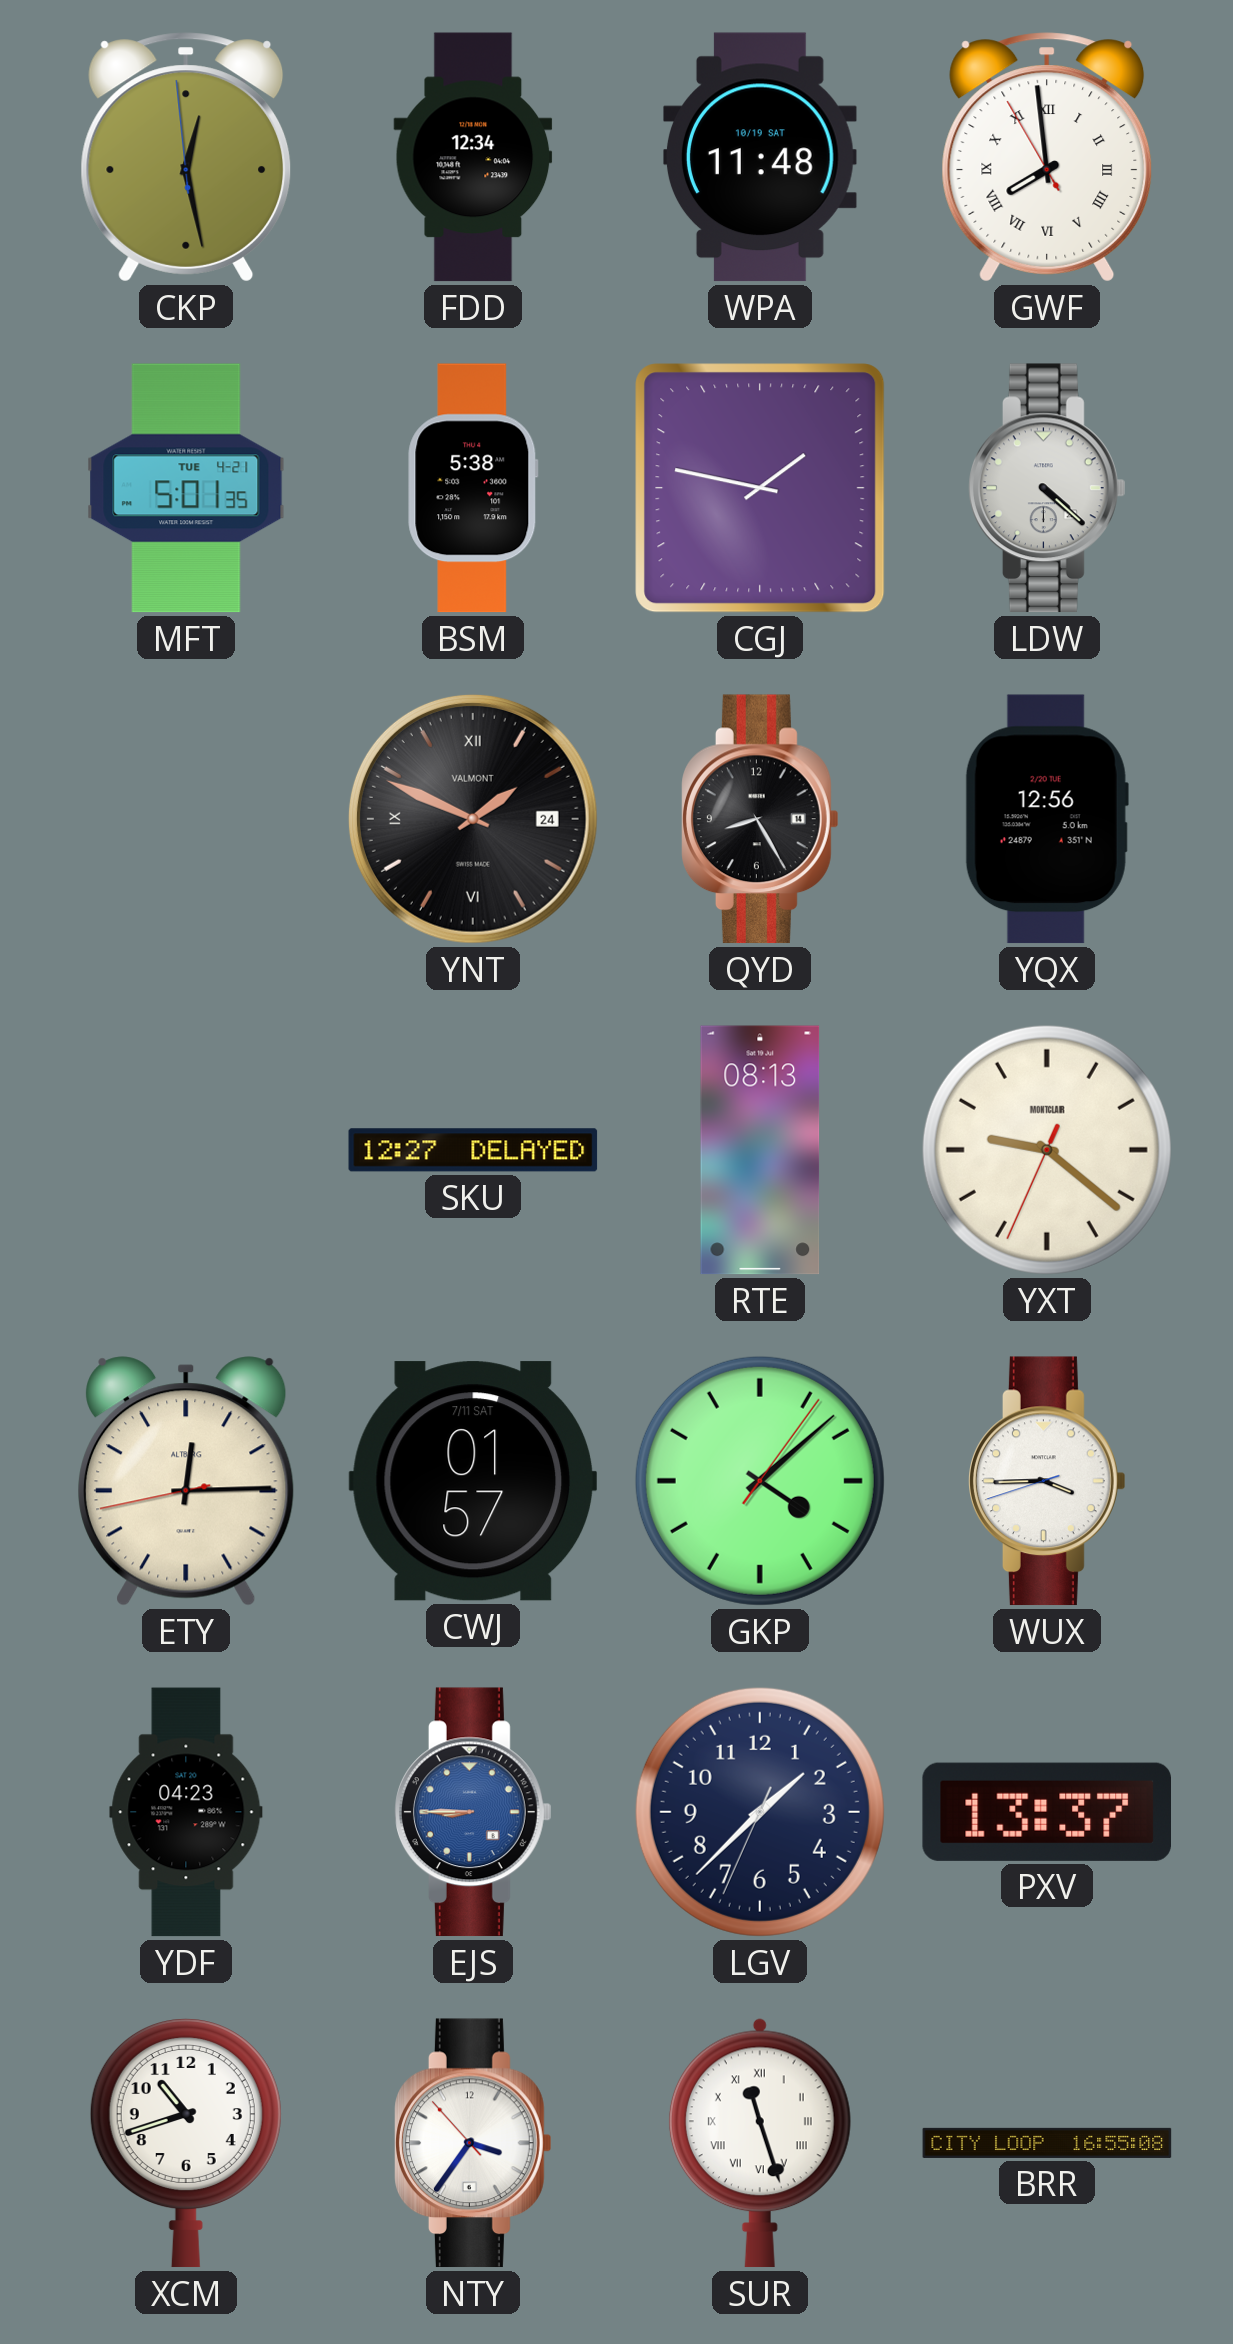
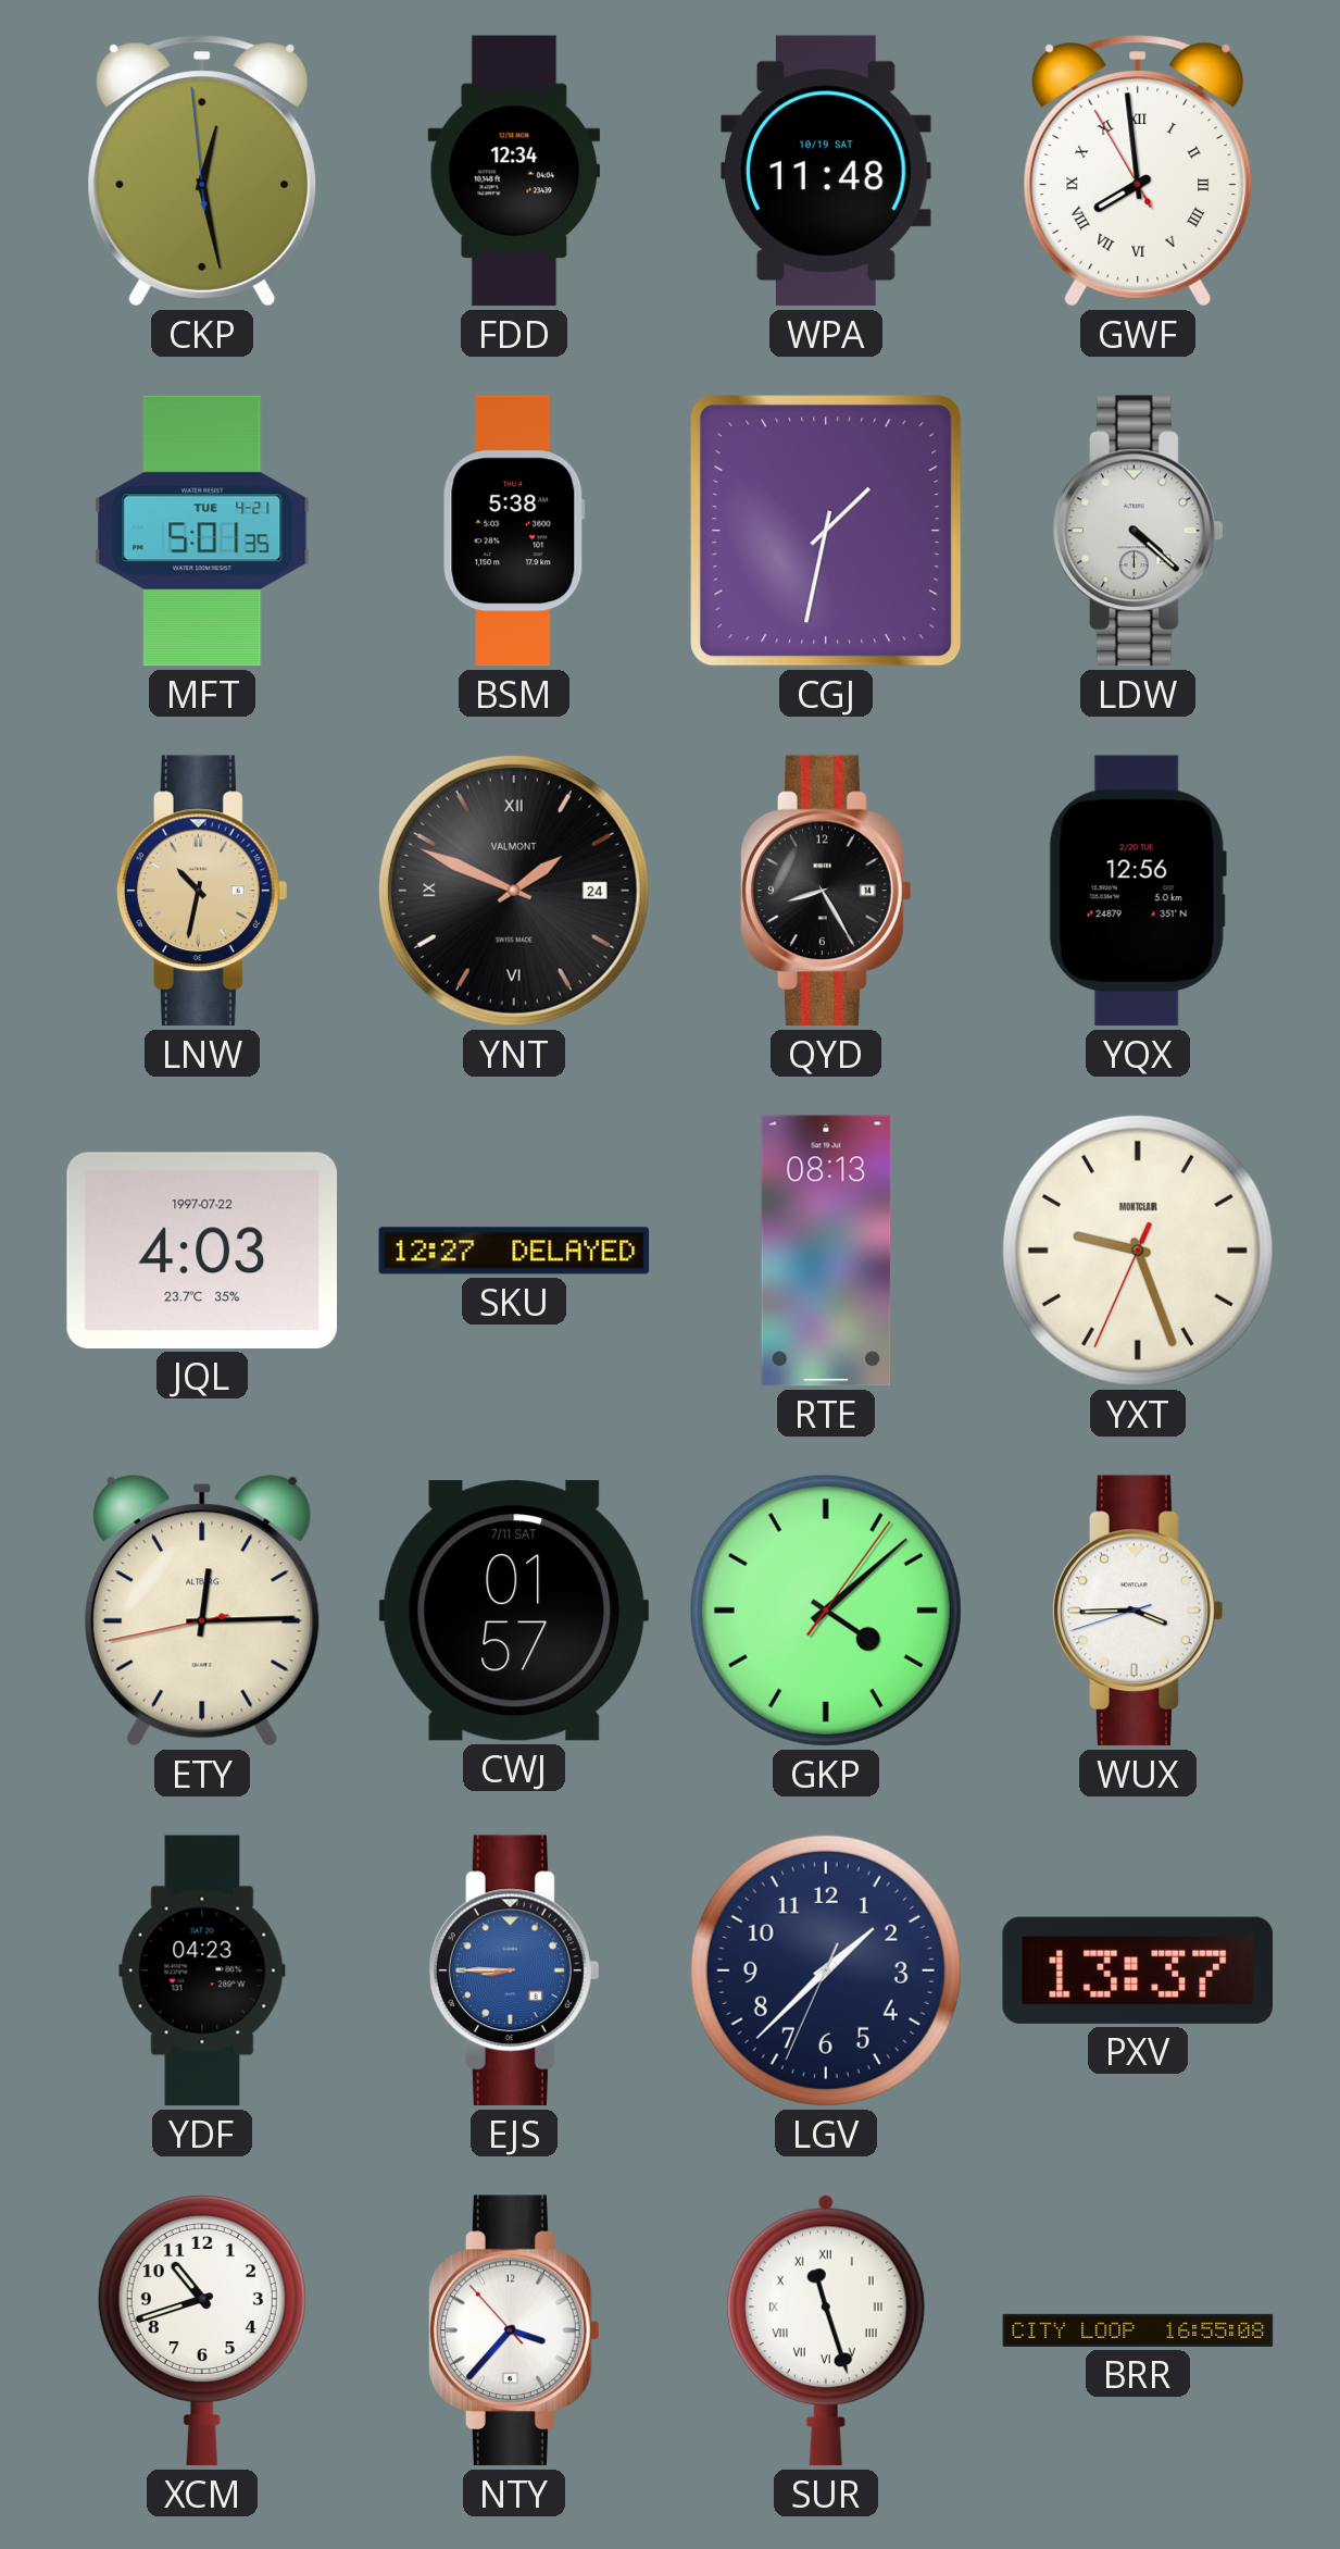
CGJ: 1:47 -> 1:32 (826, 531)
LNW: none -> 10:32 (203, 891)
JQL: none -> 4:03 (202, 1251)
YXT: 9:21 -> 9:26 (1138, 1251)
NTY: 3:35 -> 3:36 (515, 2330)
